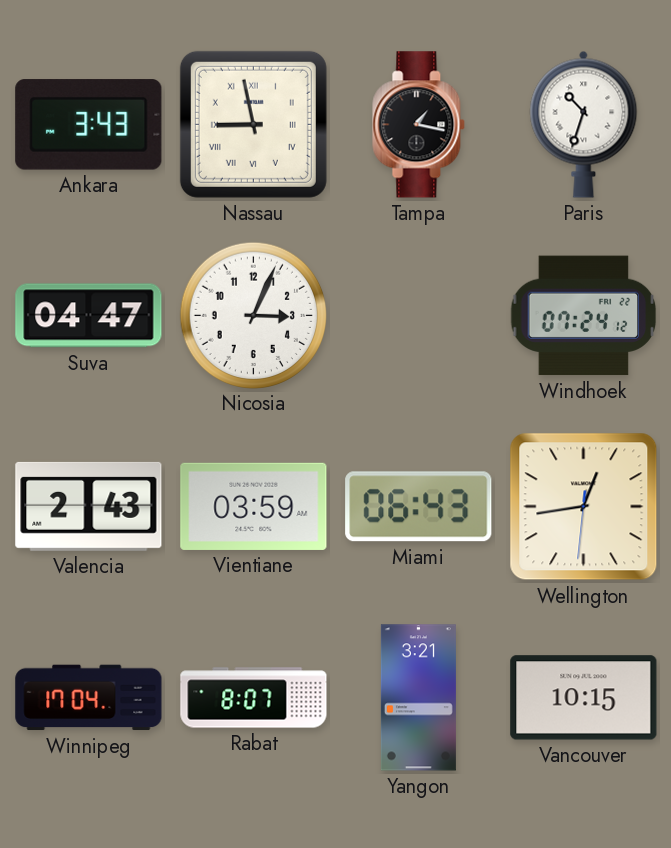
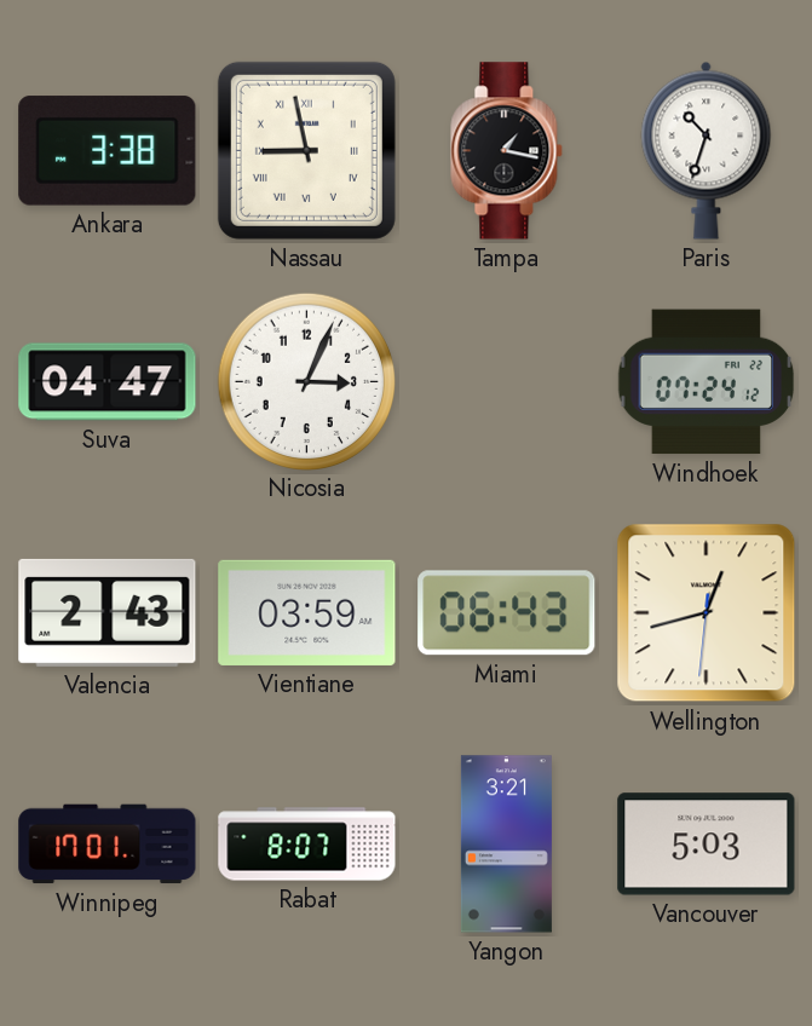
Ankara: 3:43 -> 3:38 (108, 151)
Wellington: 12:43 -> 12:42 (707, 613)
Winnipeg: 17:04 -> 17:01 (108, 845)
Vancouver: 10:15 -> 5:03 (707, 845)
